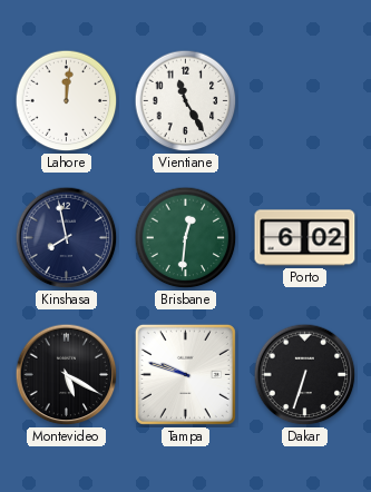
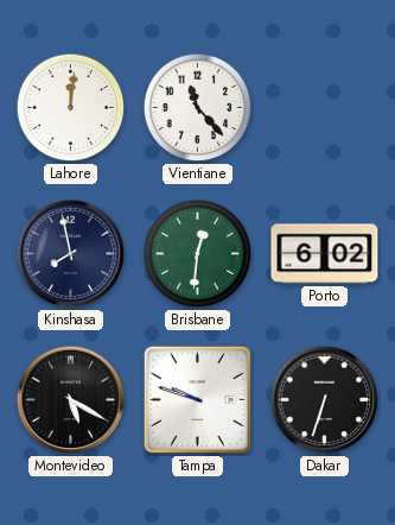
Vientiane: 11:25 -> 11:23 (198, 108)
